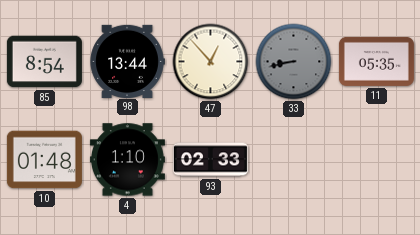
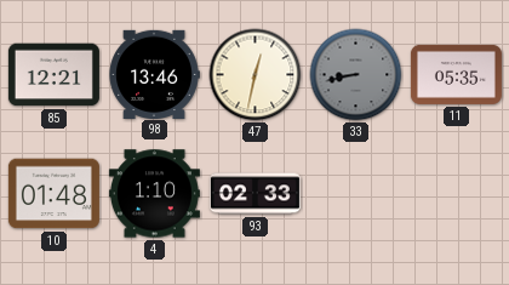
85: 8:54 -> 12:21 (53, 75)
98: 13:44 -> 13:46 (154, 74)
47: 12:53 -> 12:32 (256, 75)
